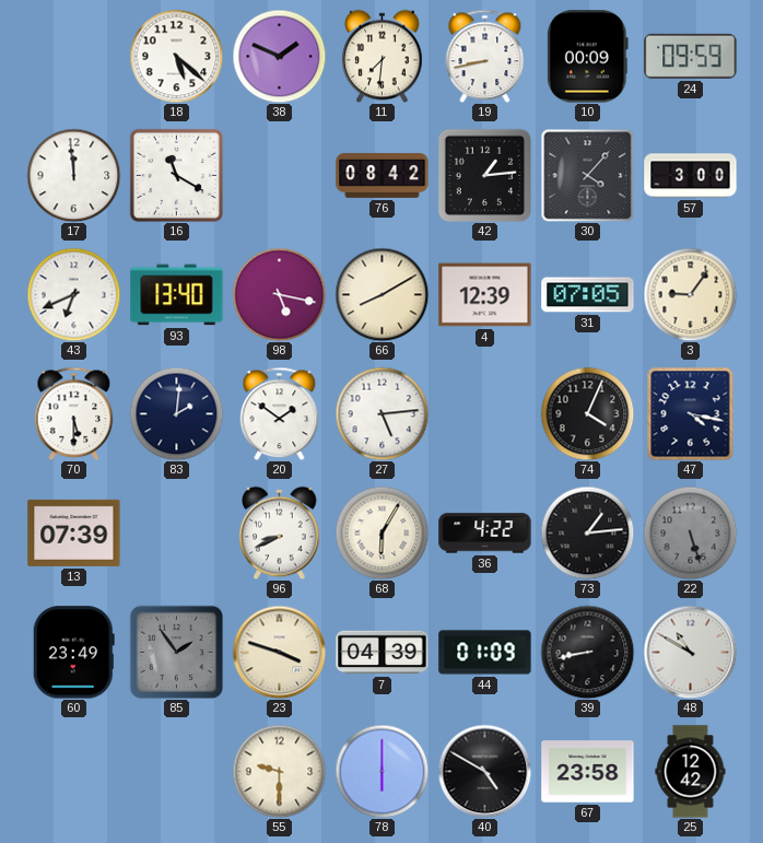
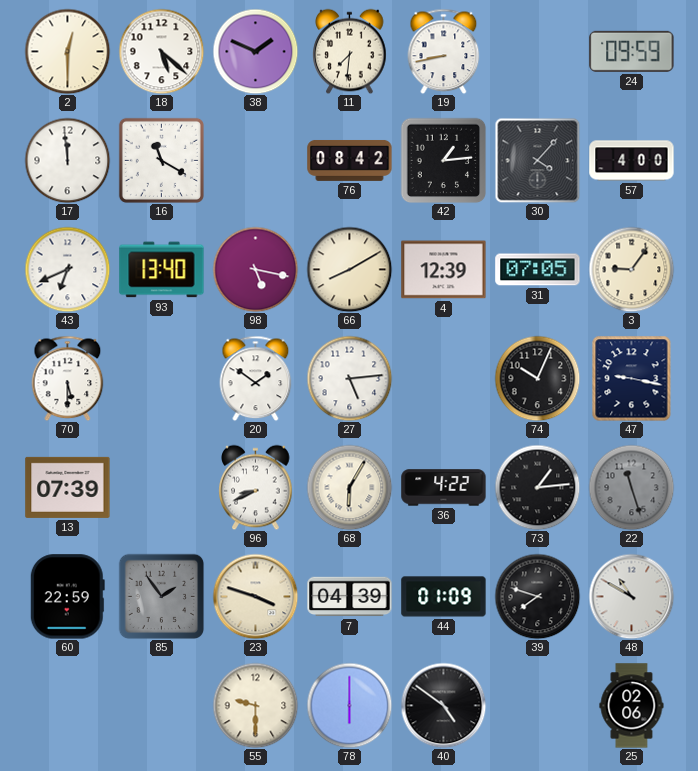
2: none -> 12:30 (67, 51)
10: 00:09 -> none (588, 57)
57: 3:00 -> 4:00 (632, 161)
83: 2:01 -> none (176, 413)
74: 4:04 -> 10:04 (537, 378)
47: 4:17 -> 9:17 (632, 378)
22: 5:27 -> 11:27 (631, 487)
60: 23:49 -> 22:59 (67, 597)
39: 8:43 -> 7:48 (537, 596)
40: 4:50 -> 4:51 (443, 705)
67: 23:58 -> none (588, 772)
25: 12:42 -> 02:06 (632, 706)
